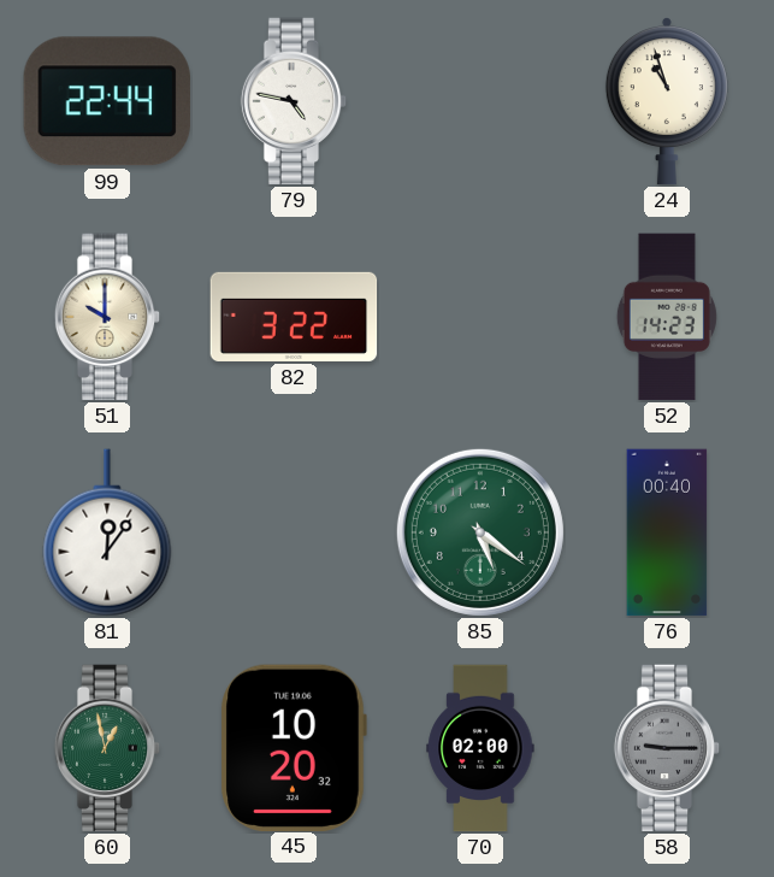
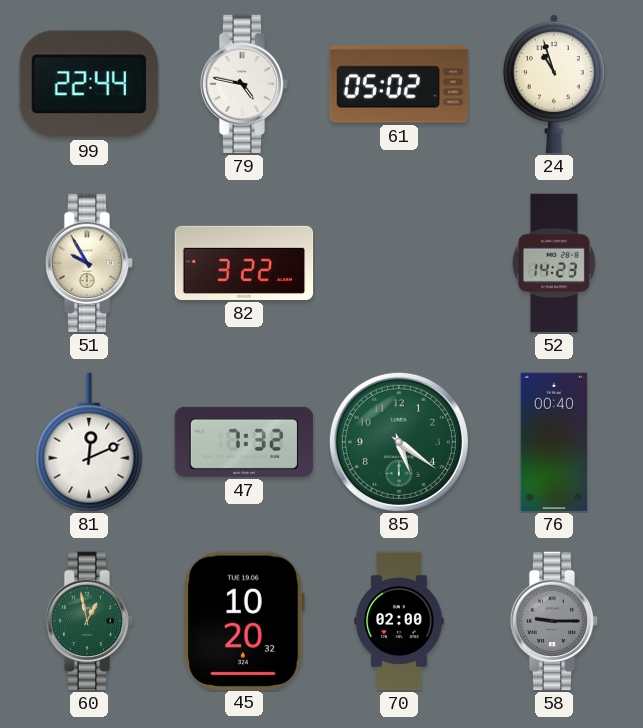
61: none -> 05:02 (399, 84)
51: 10:00 -> 9:55 (89, 263)
81: 12:06 -> 12:11 (89, 442)
47: none -> 7:32 (244, 442)
